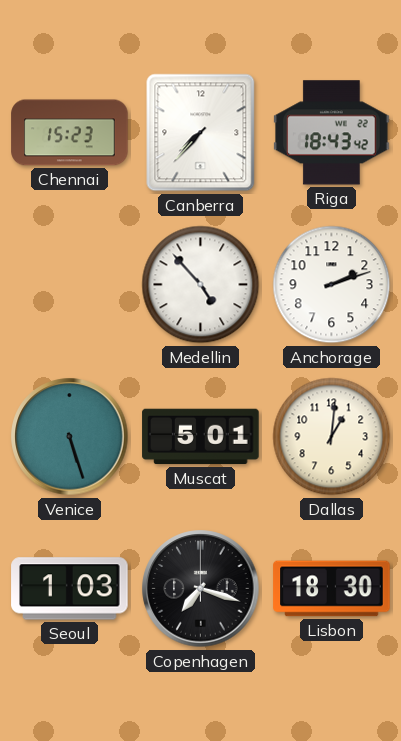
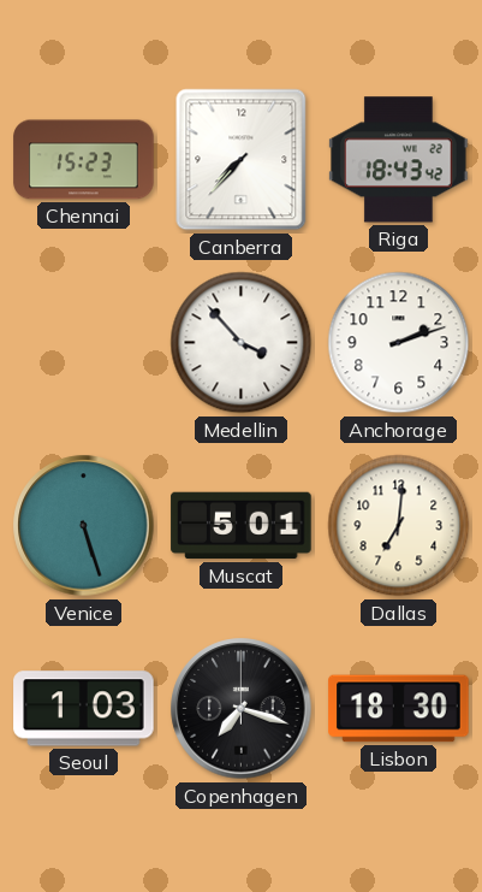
Medellin: 4:53 -> 3:53 (242, 343)
Dallas: 1:01 -> 7:01 (399, 526)
